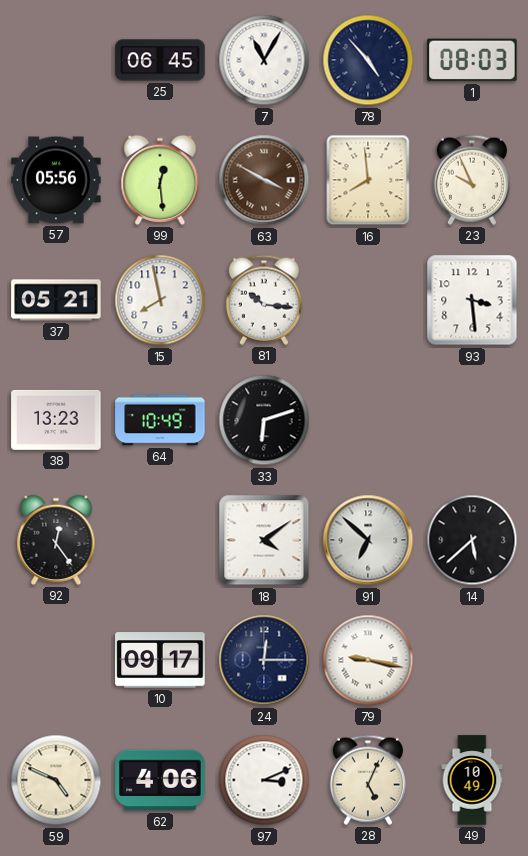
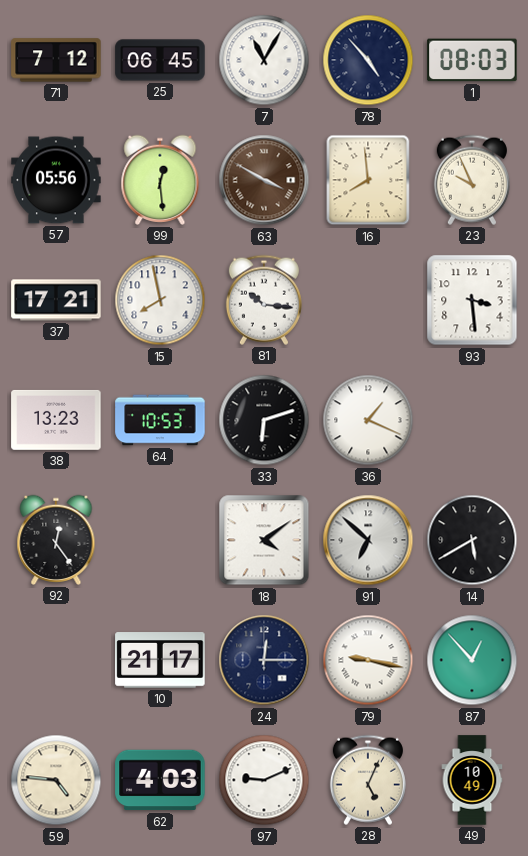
71: none -> 7:12 (56, 60)
37: 05:21 -> 17:21 (56, 300)
64: 10:49 -> 10:53 (160, 420)
36: none -> 1:19 (368, 420)
14: 5:38 -> 5:40 (472, 540)
10: 09:17 -> 21:17 (160, 660)
87: none -> 12:53 (472, 660)
59: 4:49 -> 4:46 (56, 780)
62: 4:06 -> 4:03 (160, 780)
97: 3:11 -> 9:11 (264, 780)
